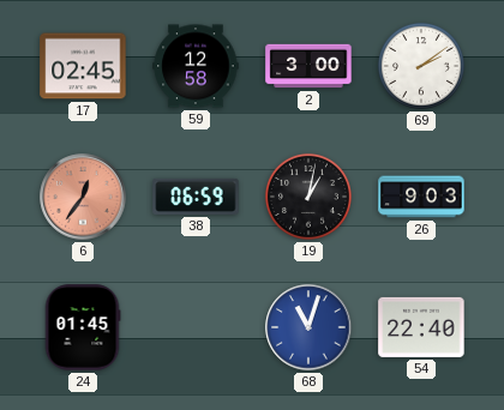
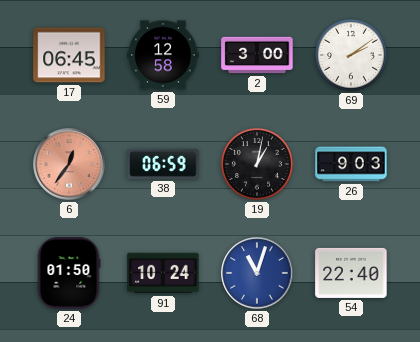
17: 02:45 -> 06:45 (69, 55)
24: 01:45 -> 01:50 (69, 273)
91: none -> 10:24 (163, 273)
